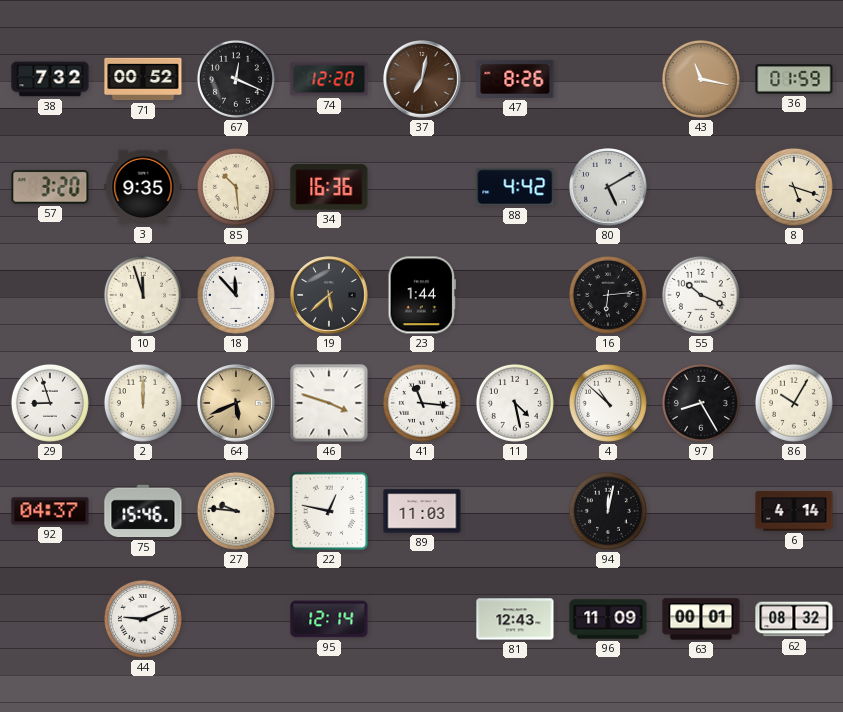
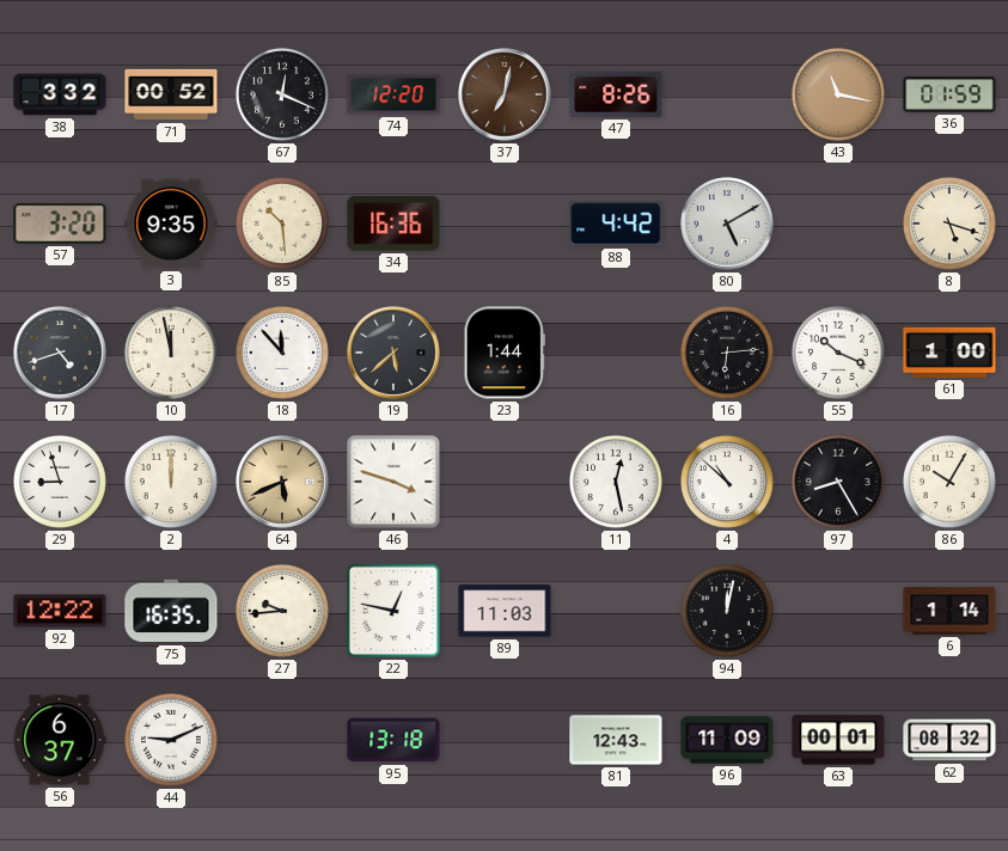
38: 7:32 -> 3:32 (60, 94)
17: none -> 4:42 (60, 353)
10: 11:57 -> 11:58 (171, 353)
61: none -> 1:00 (949, 353)
41: 11:16 -> none (422, 403)
11: 4:28 -> 12:28 (616, 482)
92: 04:37 -> 12:22 (60, 611)
75: 15:46 -> 16:35 (171, 611)
27: 9:46 -> 9:44 (282, 611)
6: 4:14 -> 1:14 (949, 611)
56: none -> 6:37 (60, 740)
95: 12:14 -> 13:18 (393, 740)
